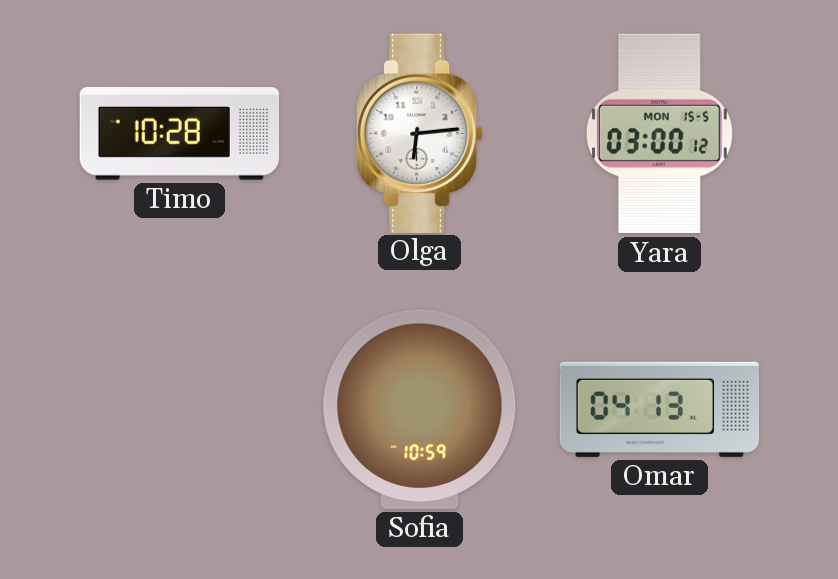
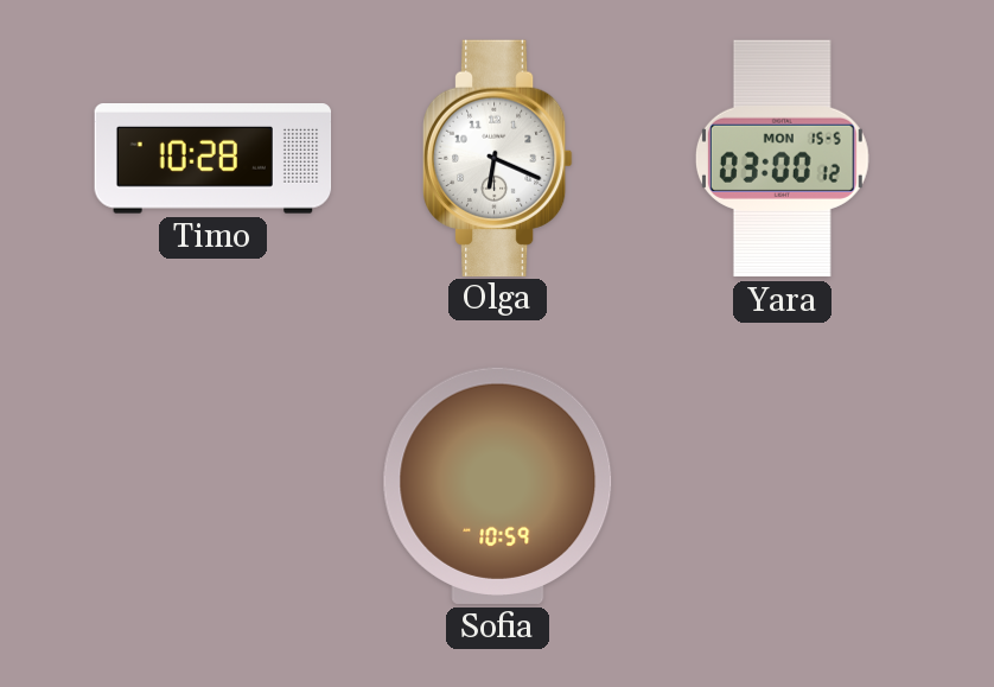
Olga: 6:14 -> 6:19 (497, 158)
Omar: 04:13 -> none (660, 409)
